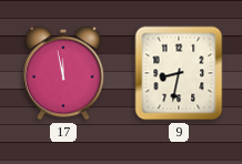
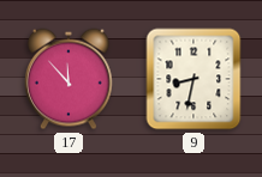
17: 11:58 -> 11:53 (69, 79)
